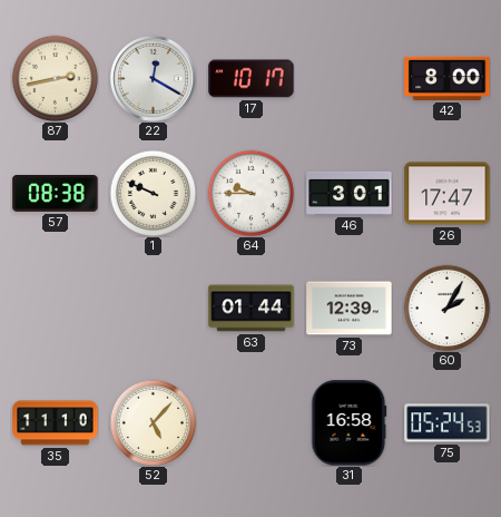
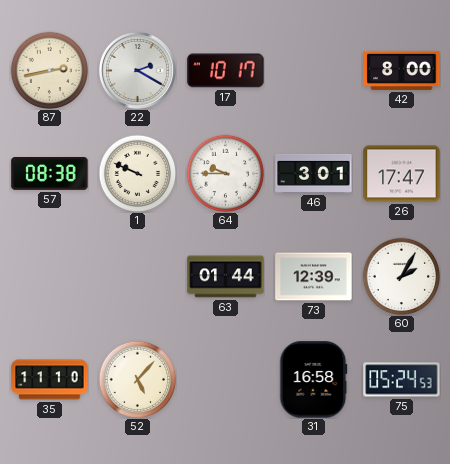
22: 12:20 -> 2:20 (137, 70)
